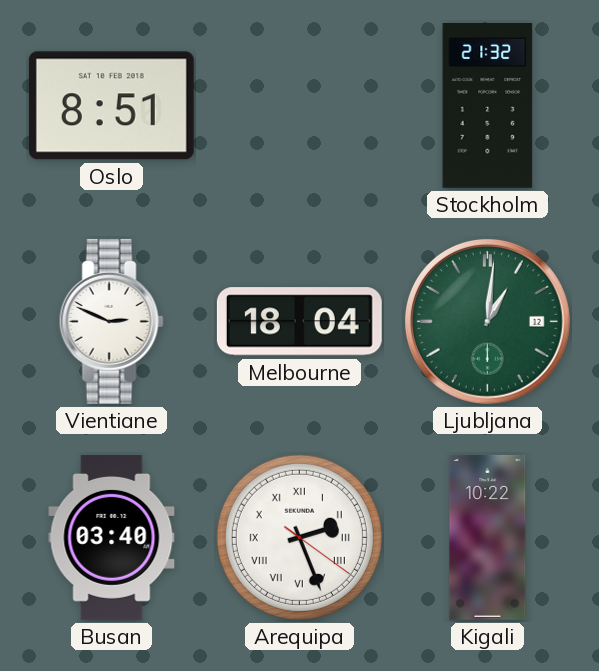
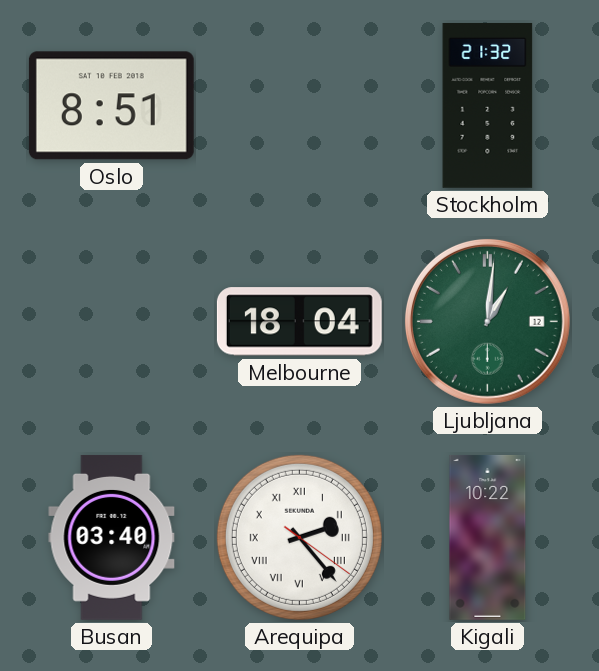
Vientiane: 2:49 -> none (111, 321)
Arequipa: 2:26 -> 2:23 (299, 537)
